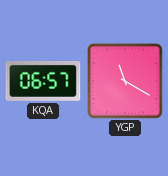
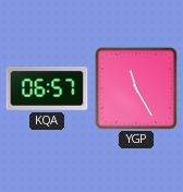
YGP: 11:20 -> 11:25 (136, 88)
